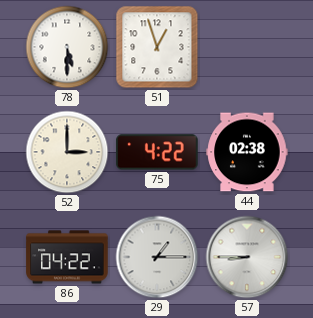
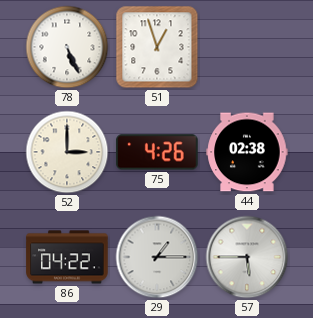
78: 5:30 -> 5:26 (67, 47)
75: 4:22 -> 4:26 (157, 152)
57: 8:45 -> 5:45 (247, 257)
